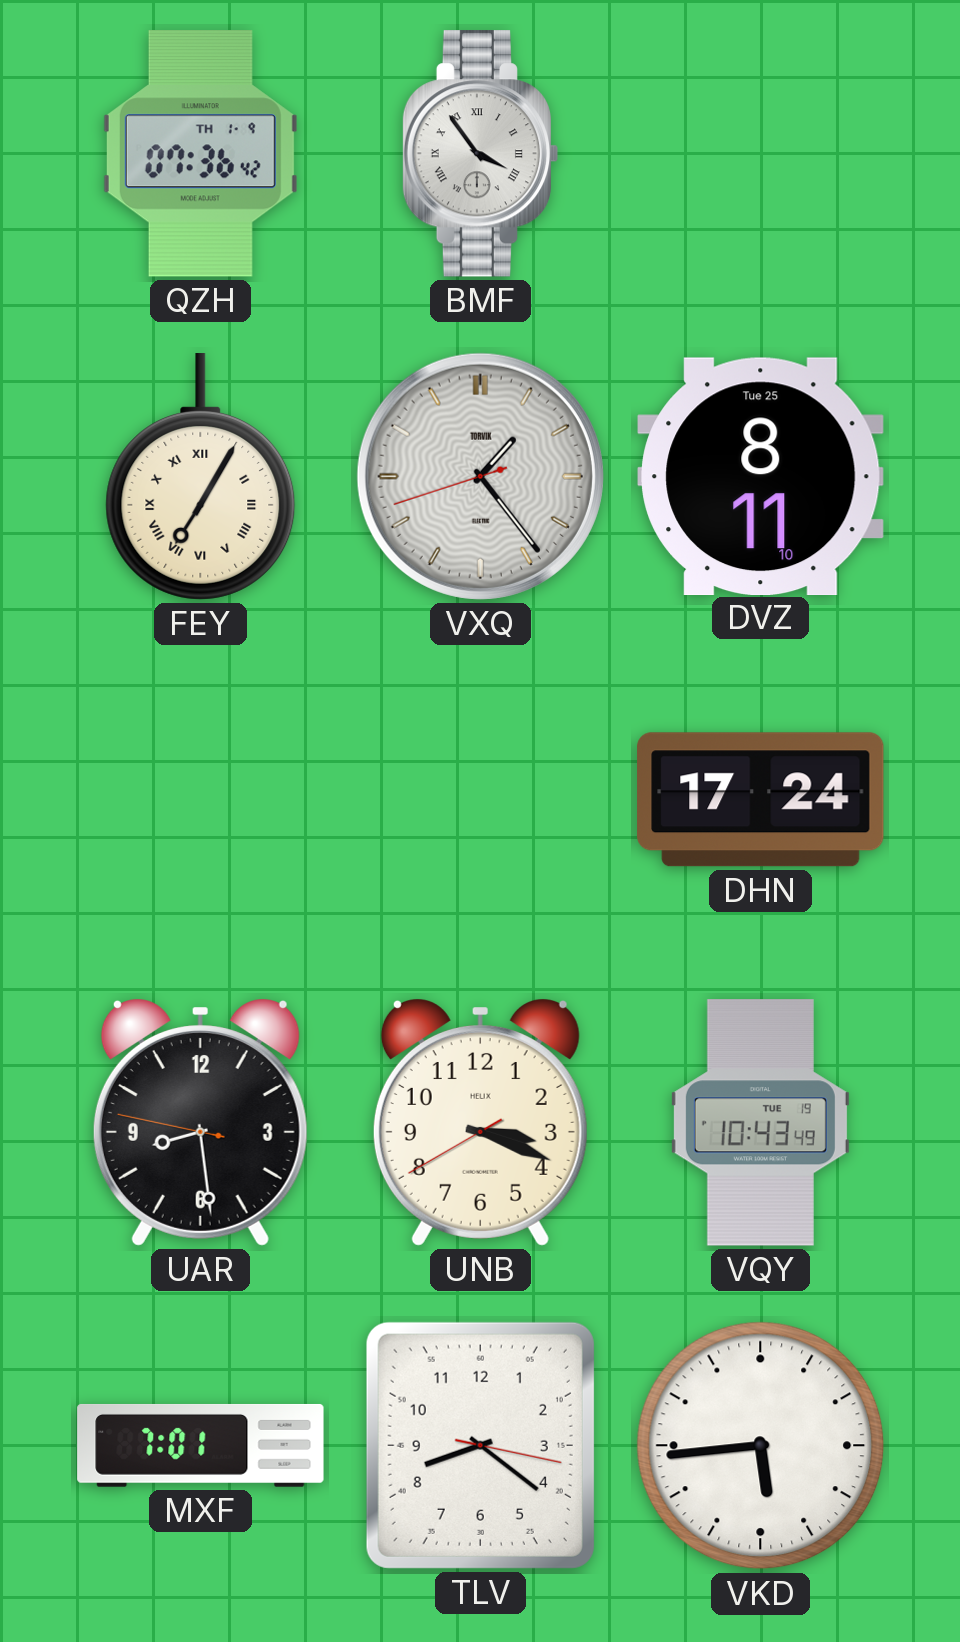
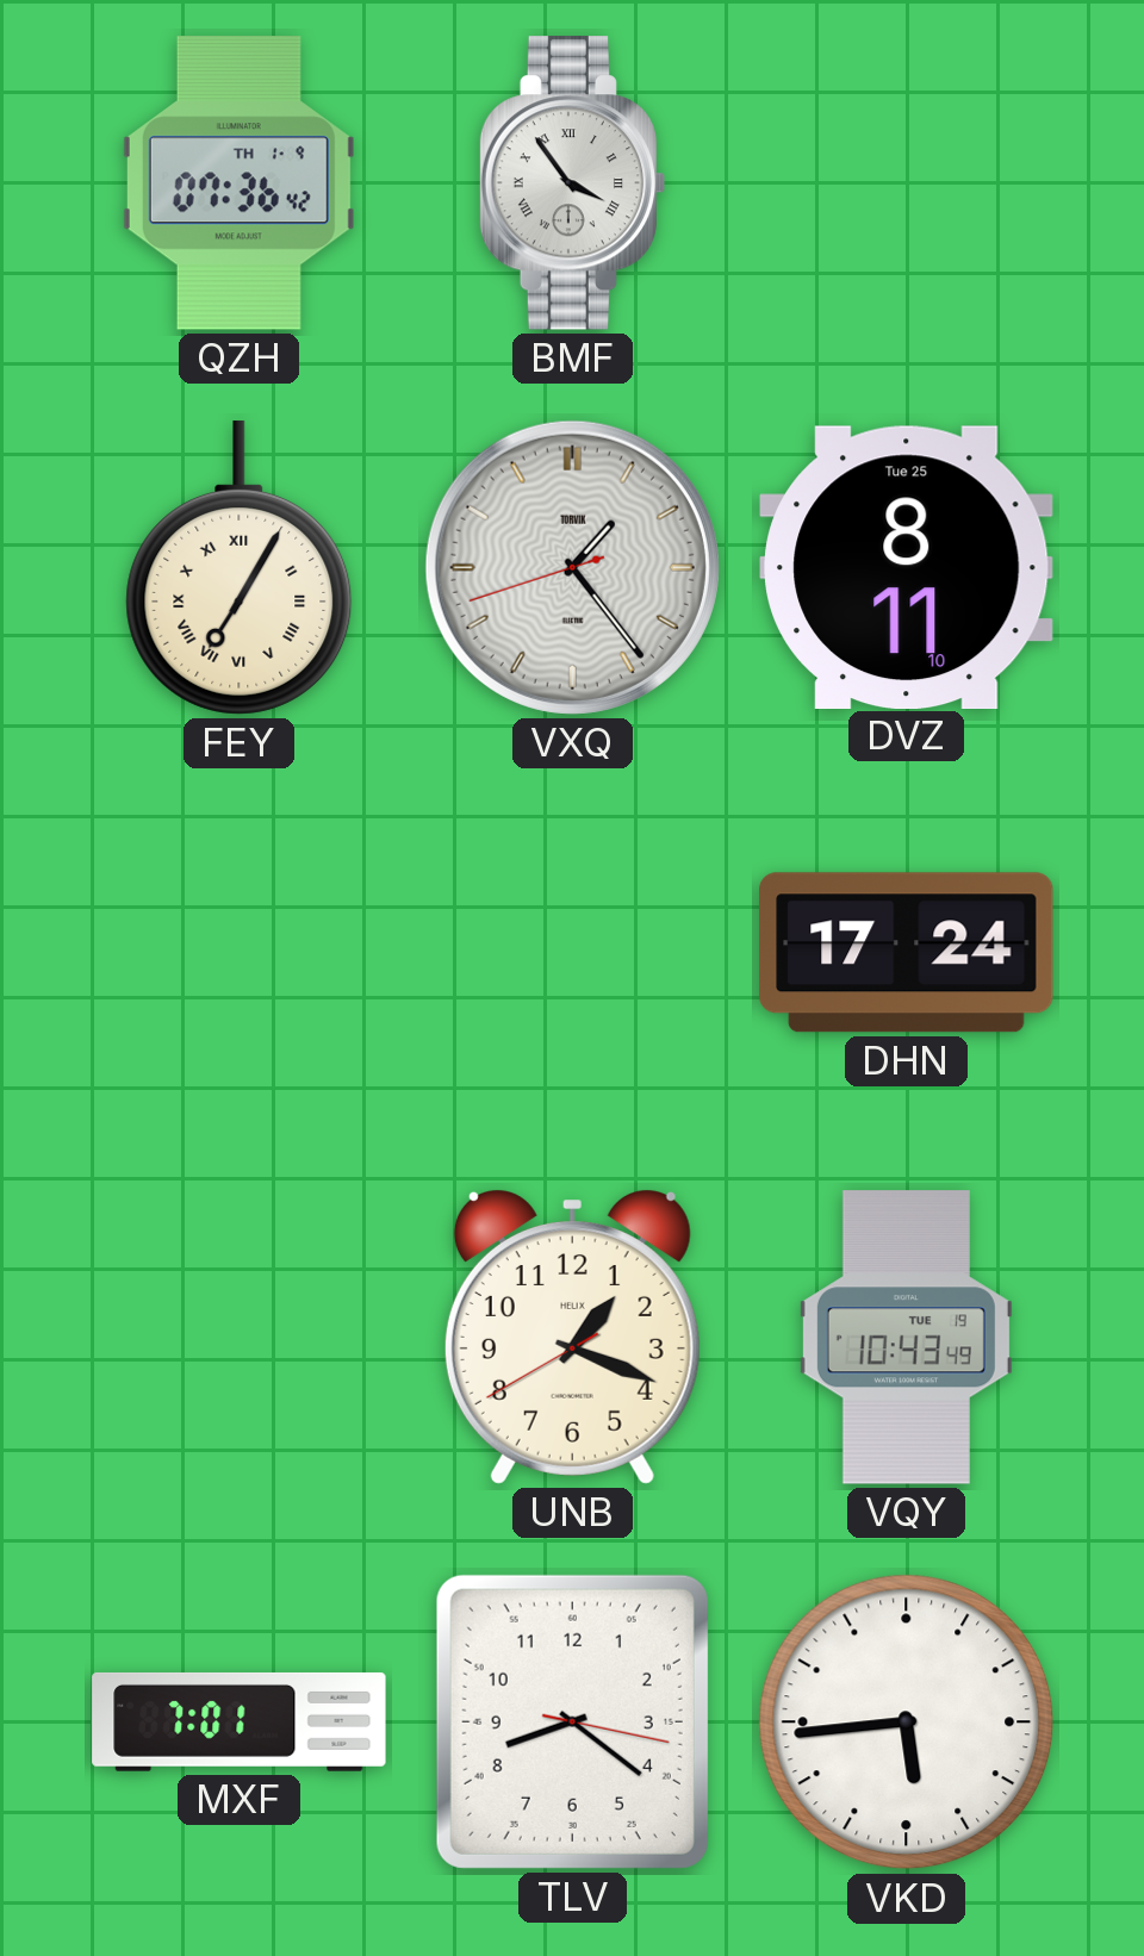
UAR: 8:28 -> none (200, 1122)
UNB: 3:18 -> 1:18 (572, 1337)
